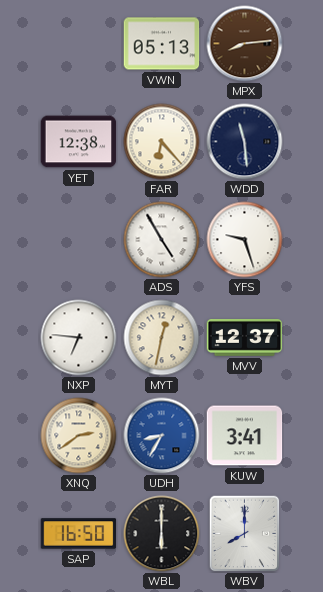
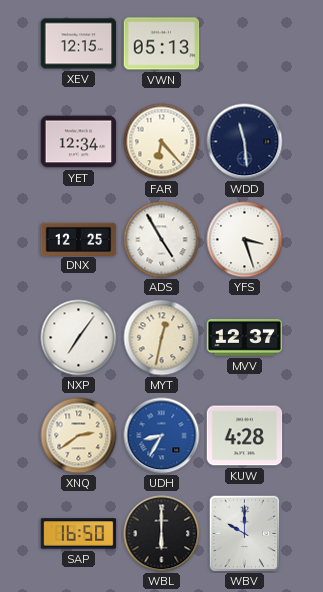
XEV: none -> 12:15 (79, 44)
MPX: 8:14 -> none (245, 44)
YET: 12:38 -> 12:34 (79, 142)
DNX: none -> 12:25 (79, 239)
YFS: 9:27 -> 3:27 (245, 240)
NXP: 6:46 -> 7:06 (79, 338)
KUW: 3:41 -> 4:28 (245, 436)
WBV: 8:00 -> 10:00 (245, 534)
